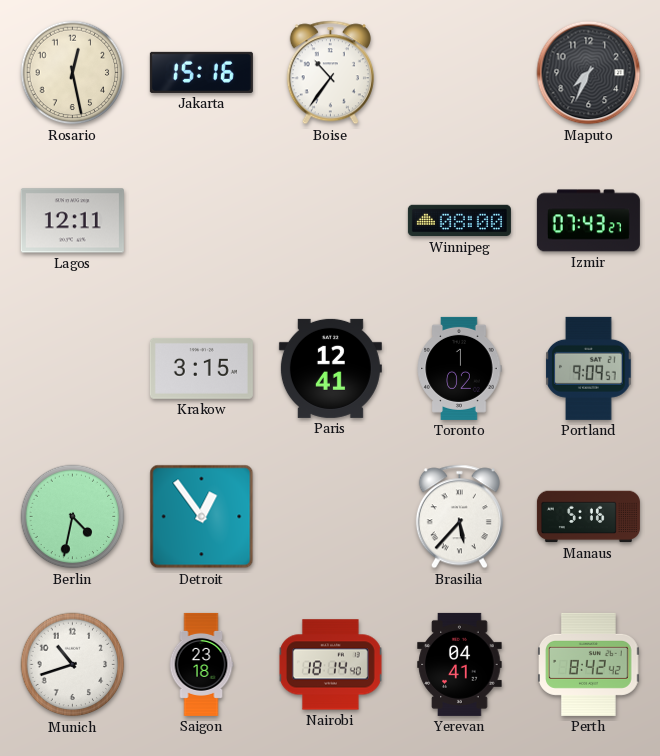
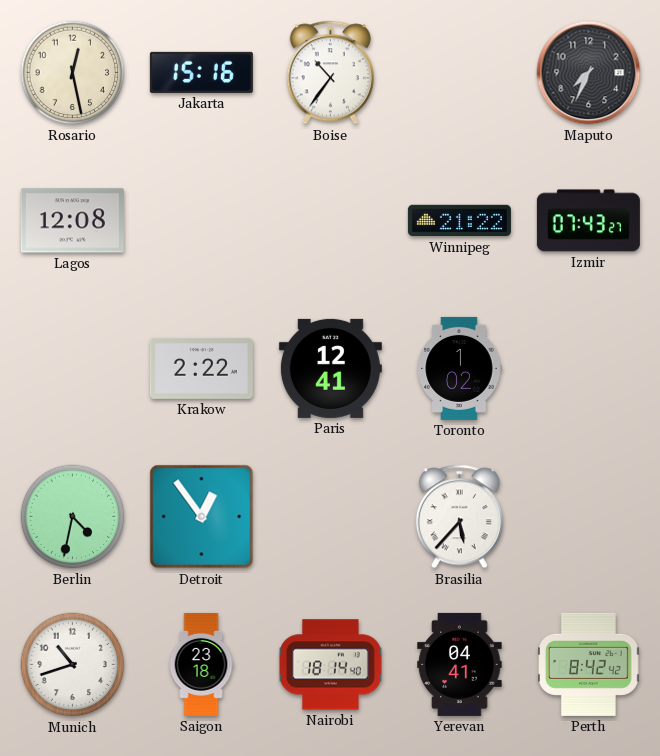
Lagos: 12:11 -> 12:08 (72, 221)
Winnipeg: 08:00 -> 21:22 (459, 221)
Krakow: 3:15 -> 2:22 (201, 368)
Portland: 9:09 -> none (589, 368)
Manaus: 5:16 -> none (588, 517)
